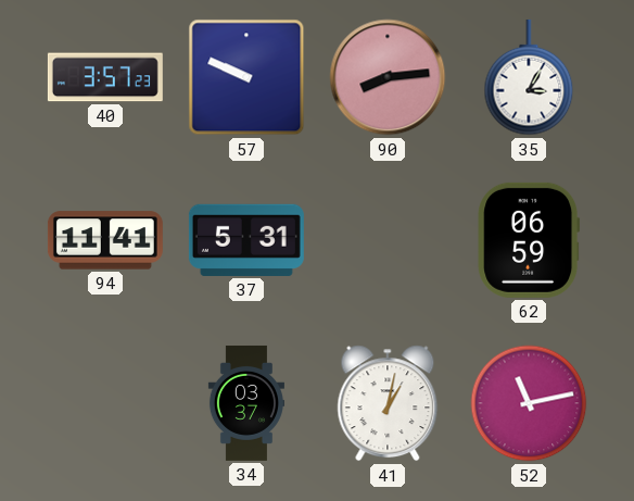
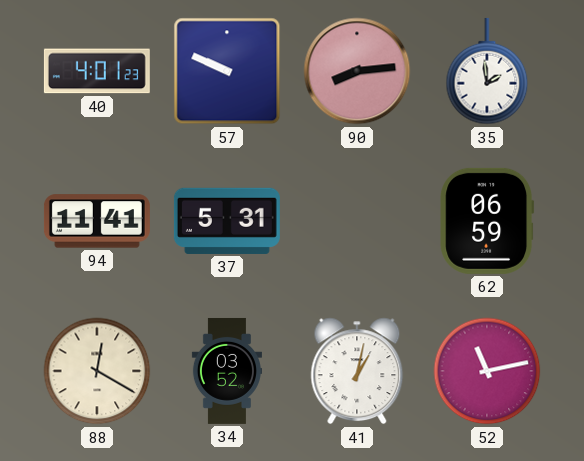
40: 3:57 -> 4:01 (97, 71)
35: 3:05 -> 1:59 (487, 71)
88: none -> 12:20 (97, 371)
34: 03:37 -> 03:52 (227, 371)
